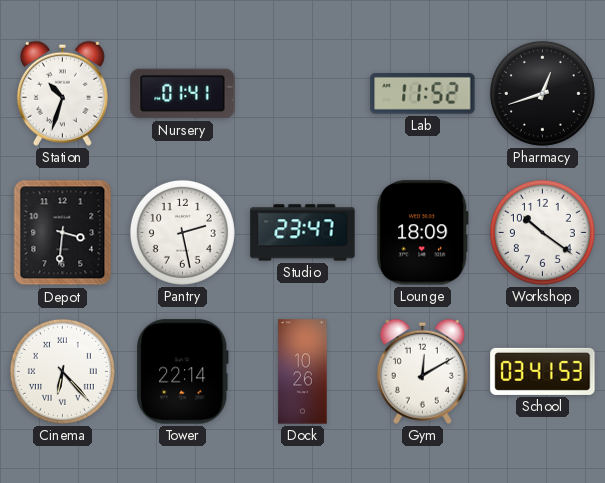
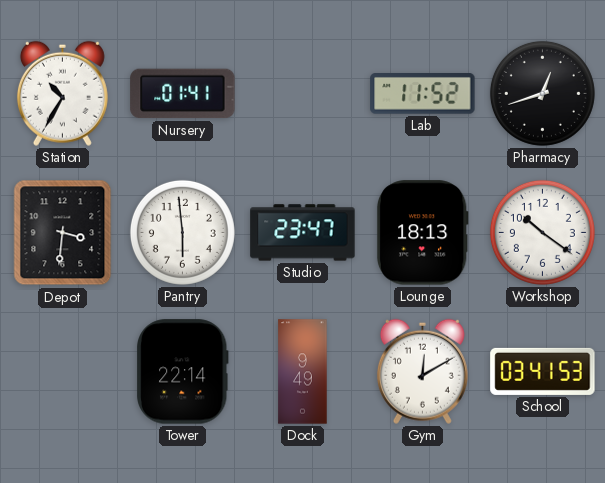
Station: 10:33 -> 10:35 (62, 93)
Pantry: 2:28 -> 5:59 (182, 232)
Lounge: 18:09 -> 18:13 (422, 233)
Cinema: 6:23 -> none (62, 371)
Dock: 10:26 -> 9:49 (303, 372)
